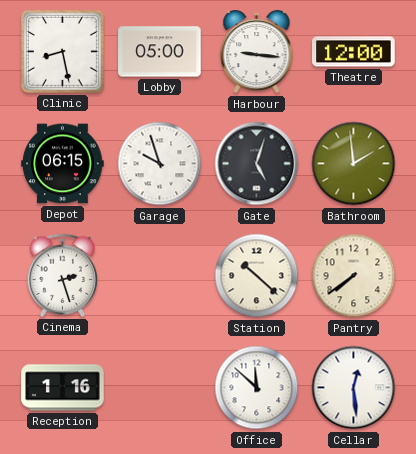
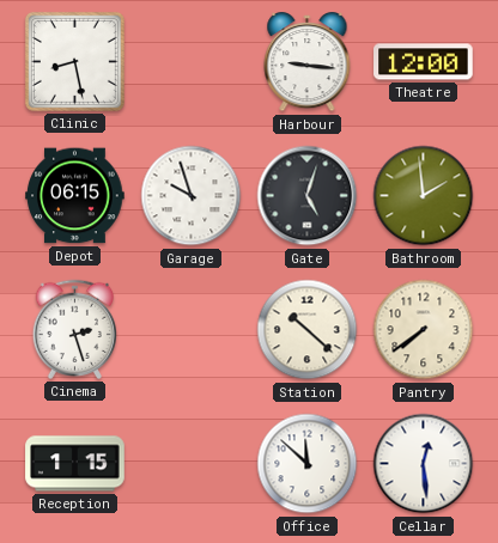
Lobby: 05:00 -> none (160, 52)
Reception: 1:16 -> 1:15 (75, 464)
